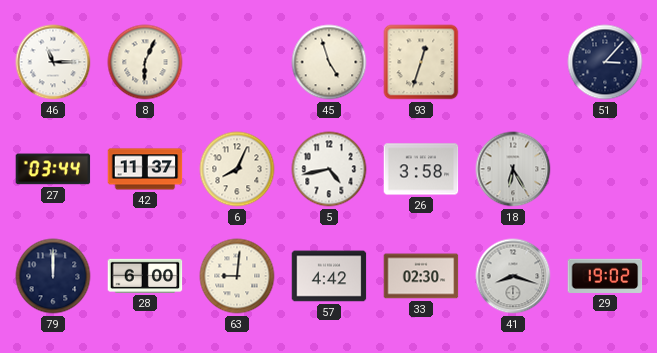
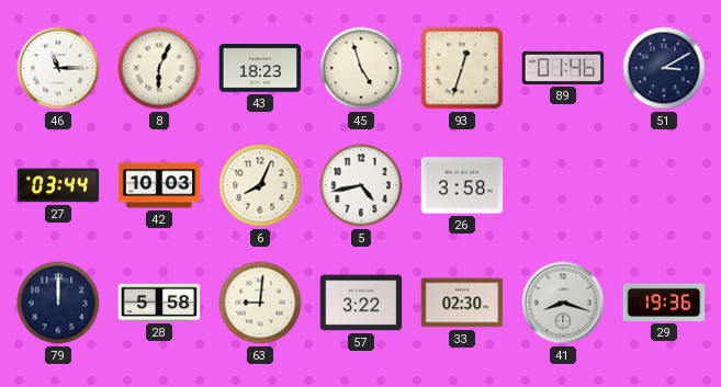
43: none -> 18:23 (260, 68)
89: none -> 01:46 (563, 68)
51: 3:07 -> 3:10 (664, 68)
42: 11:37 -> 10:03 (159, 185)
18: 6:25 -> none (513, 169)
28: 6:00 -> 5:58 (159, 303)
57: 4:42 -> 3:22 (361, 303)
29: 19:02 -> 19:36 (664, 303)
